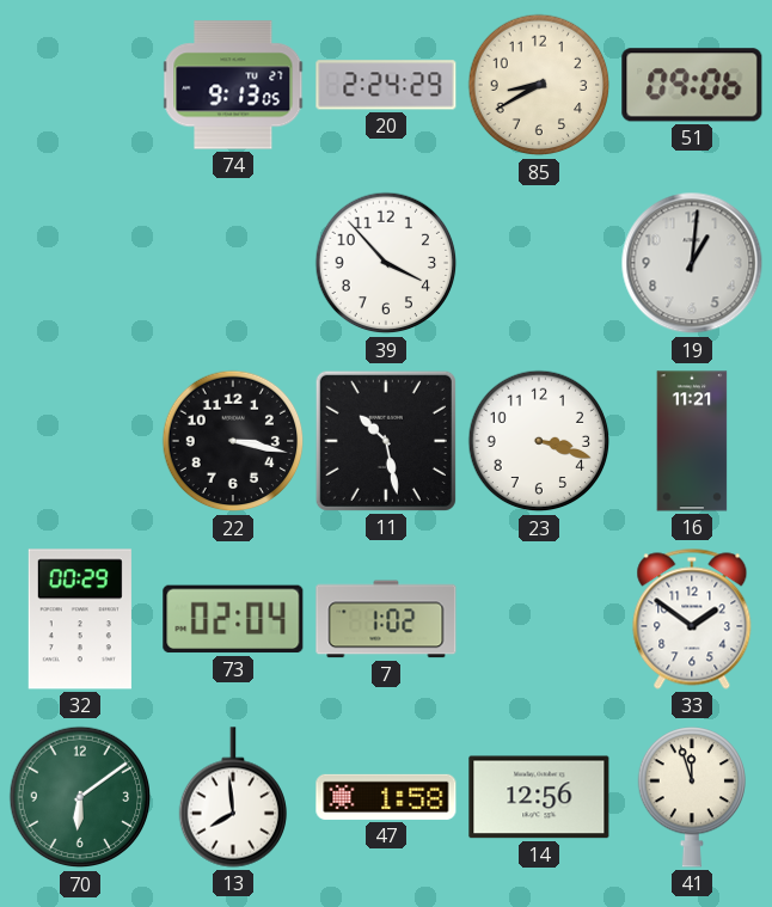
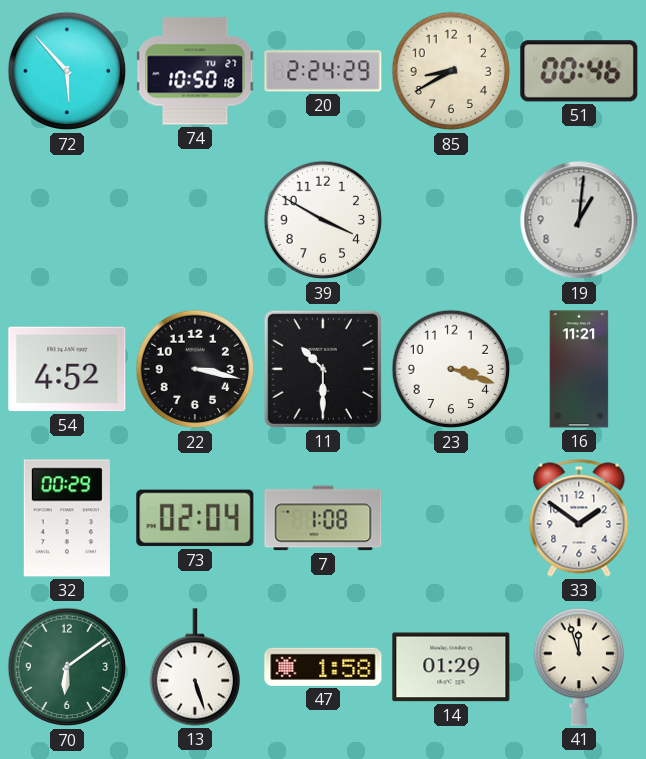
72: none -> 5:53 (67, 71)
74: 9:13 -> 10:50 (195, 71)
51: 09:06 -> 00:46 (579, 71)
39: 3:53 -> 3:50 (323, 220)
54: none -> 4:52 (67, 369)
11: 10:28 -> 10:30 (323, 369)
7: 1:02 -> 1:08 (323, 518)
13: 7:59 -> 5:27 (194, 667)
14: 12:56 -> 01:29 (451, 667)
